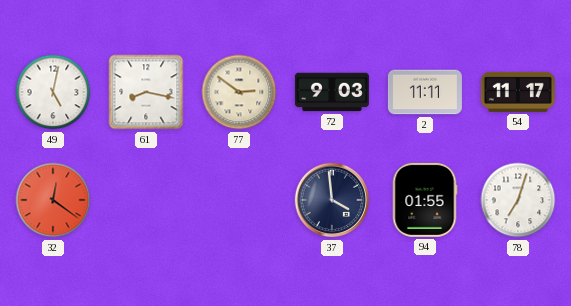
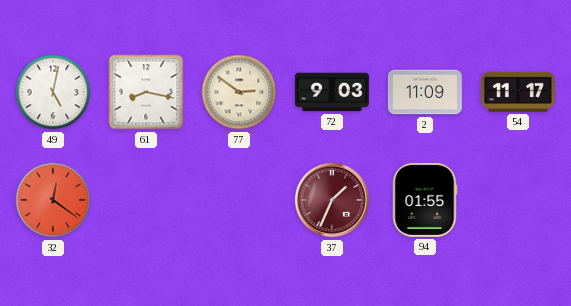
2: 11:11 -> 11:09 (425, 92)
37: 3:59 -> 1:34 (332, 200)
37 dial: navy -> burgundy (332, 200)
78: 7:03 -> none (518, 200)
